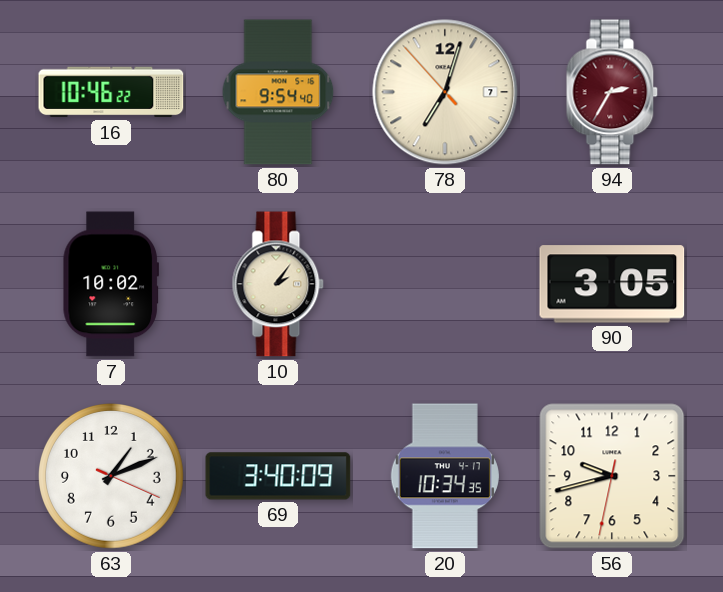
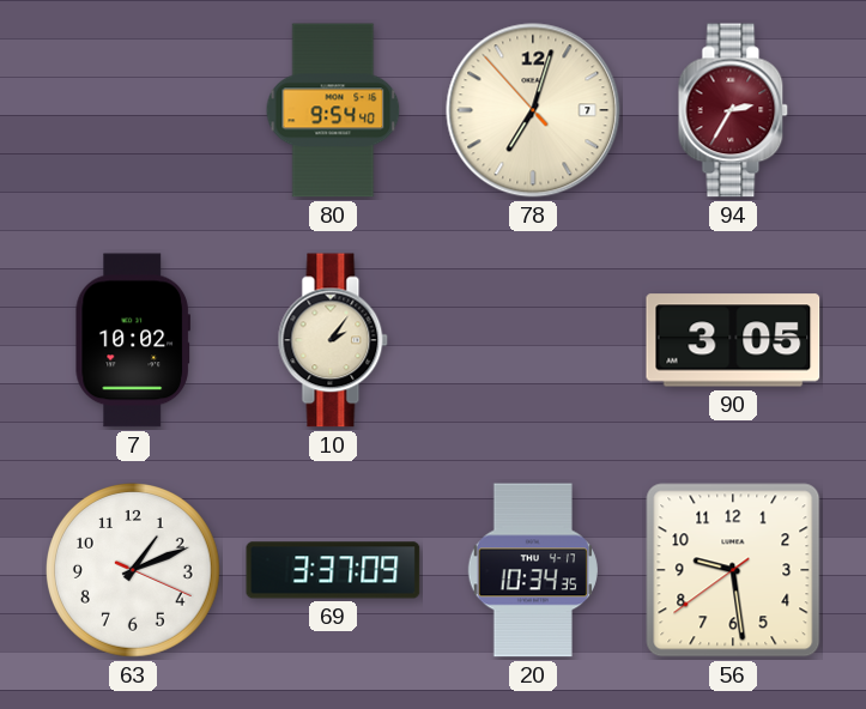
16: 10:46 -> none (111, 92)
69: 3:40 -> 3:37 (333, 570)
56: 9:42 -> 9:28 (733, 570)
